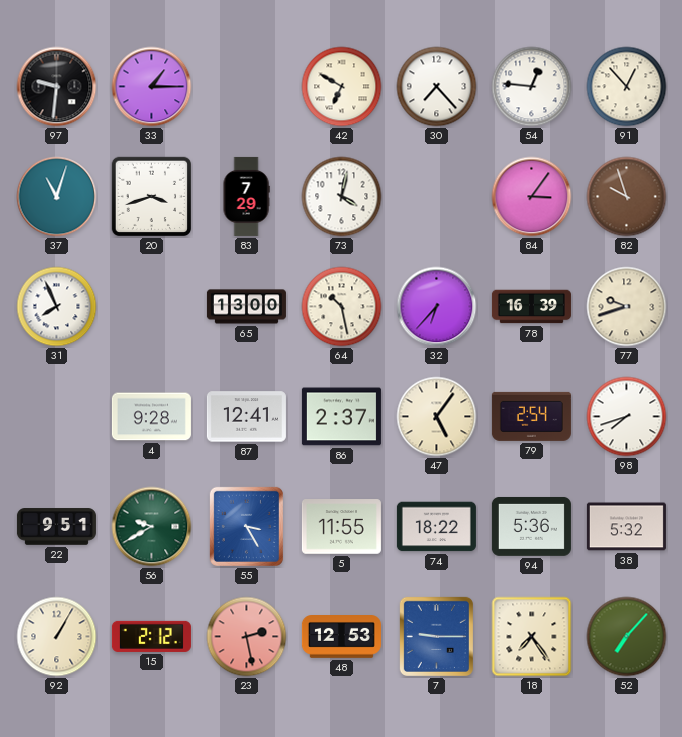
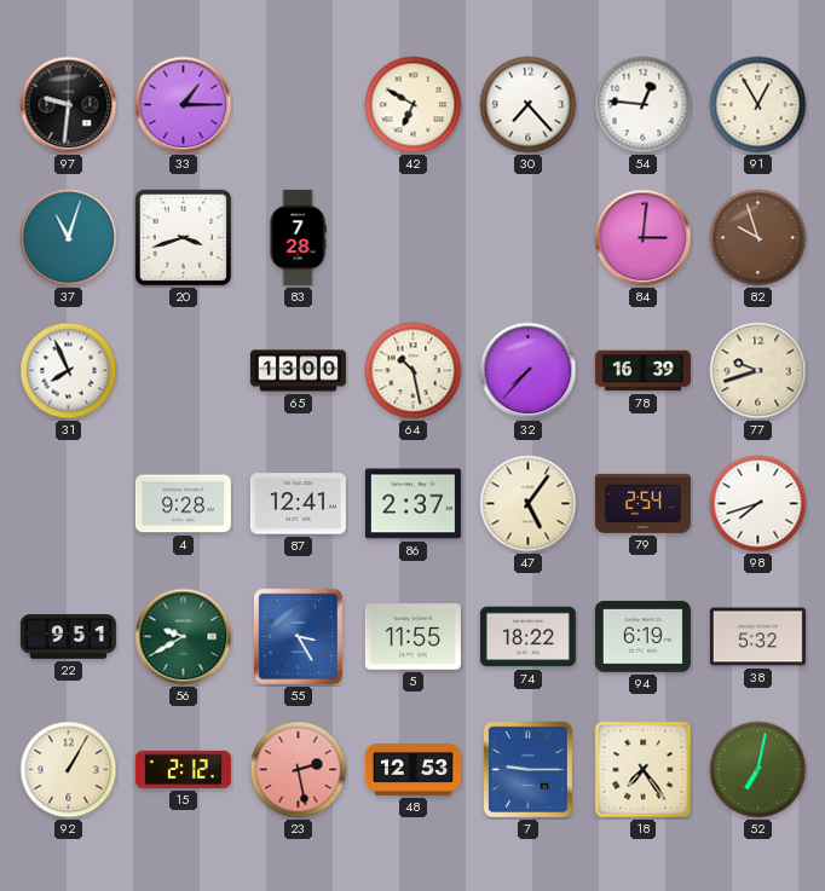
91: 12:53 -> 12:55 (758, 105)
83: 7:29 -> 7:28 (298, 237)
73: 4:02 -> none (342, 197)
84: 3:06 -> 3:01 (644, 238)
32: 6:37 -> 7:37 (529, 371)
94: 5:36 -> 6:19 (642, 636)
52: 7:07 -> 7:02 (758, 770)
